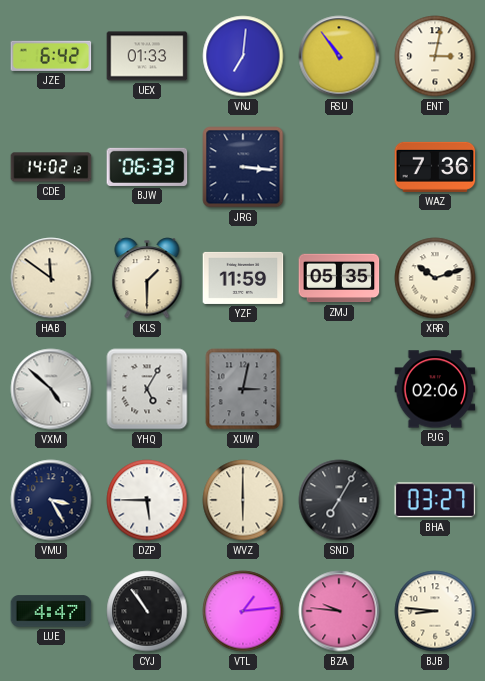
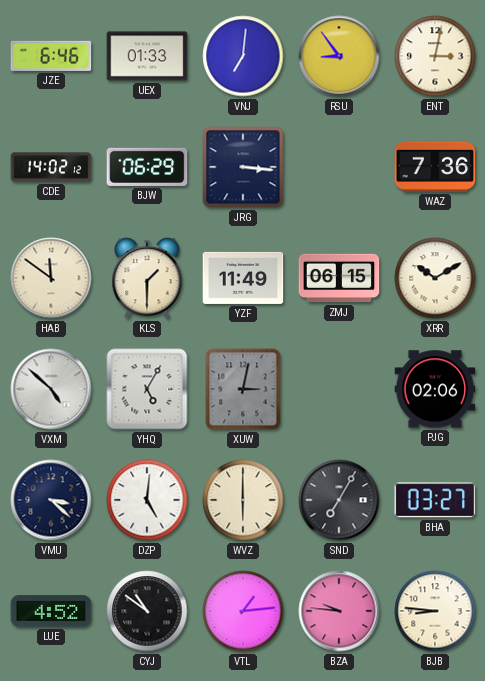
JZE: 6:42 -> 6:46 (51, 56)
RSU: 10:54 -> 8:54 (339, 56)
BJW: 06:33 -> 06:29 (147, 167)
YZF: 11:59 -> 11:49 (243, 278)
ZMJ: 05:35 -> 06:15 (339, 278)
XRR: 10:12 -> 10:10 (435, 278)
VMU: 3:25 -> 3:22 (51, 500)
DZP: 5:45 -> 5:01 (147, 500)
LUE: 4:47 -> 4:52 (51, 611)
CYJ: 10:54 -> 10:51 (147, 611)
